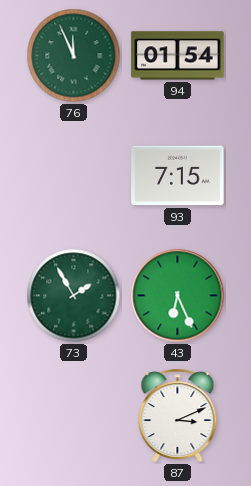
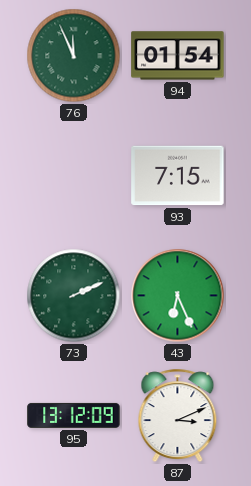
73: 1:55 -> 2:11 (74, 296)
95: none -> 13:12 (74, 415)
